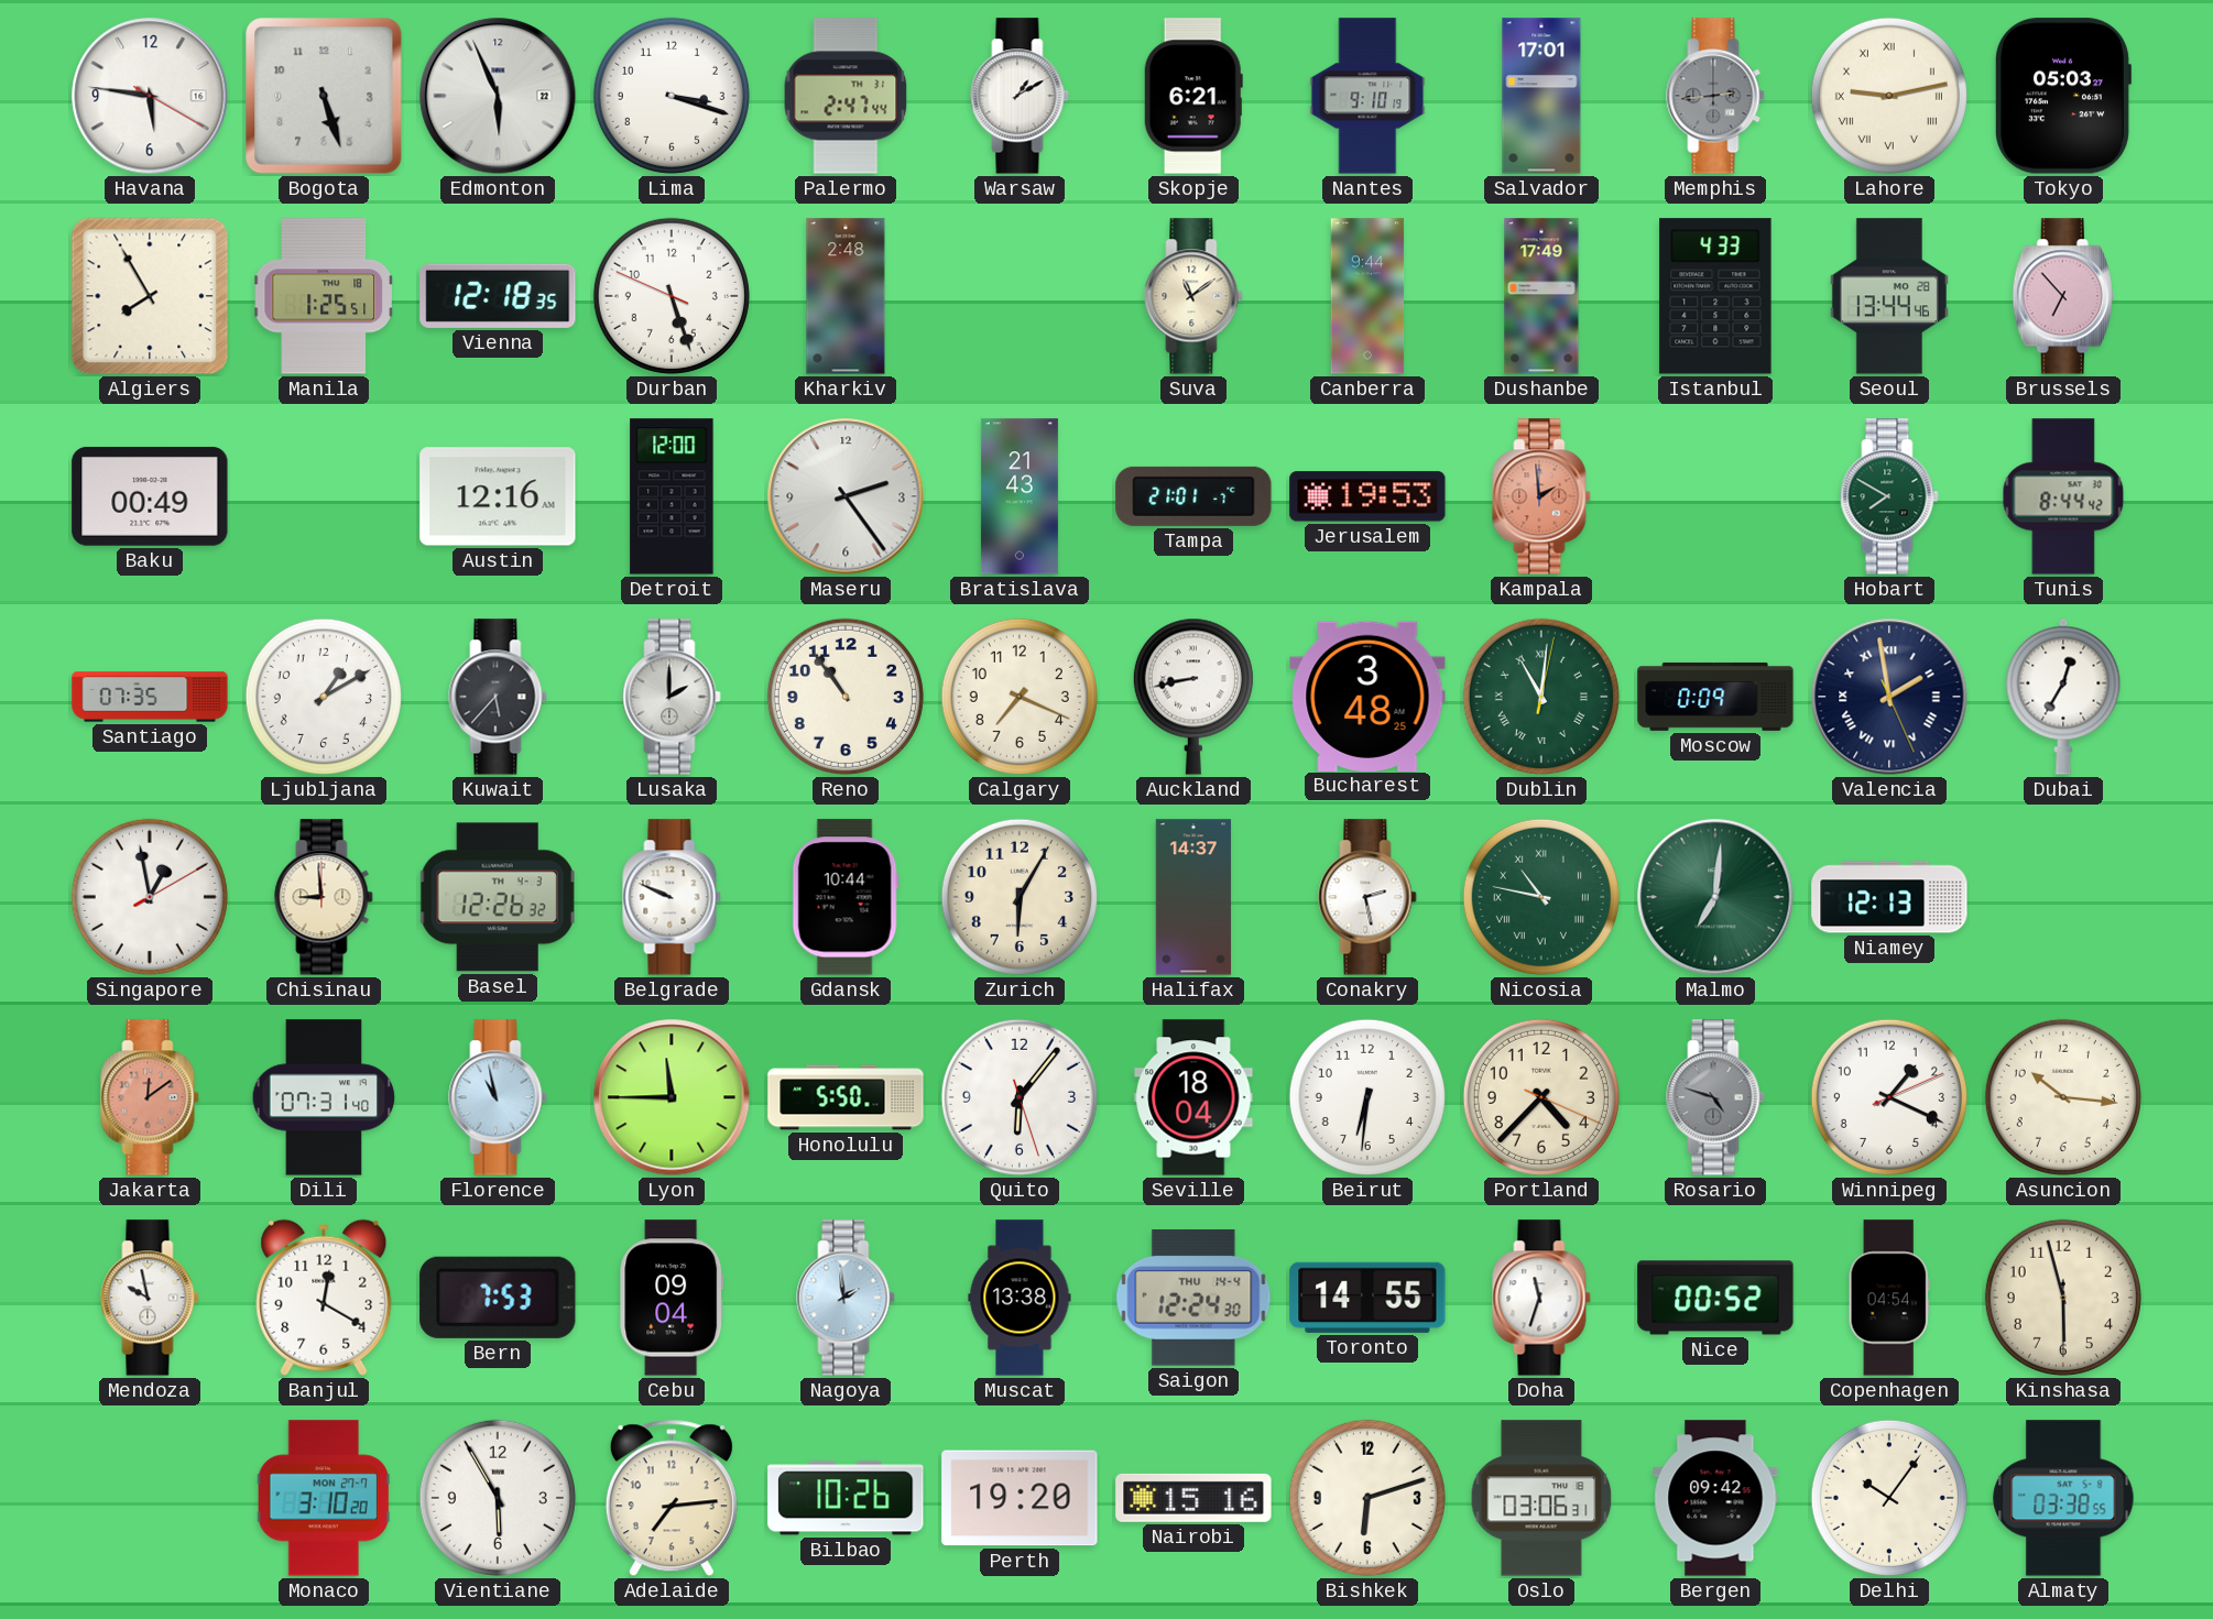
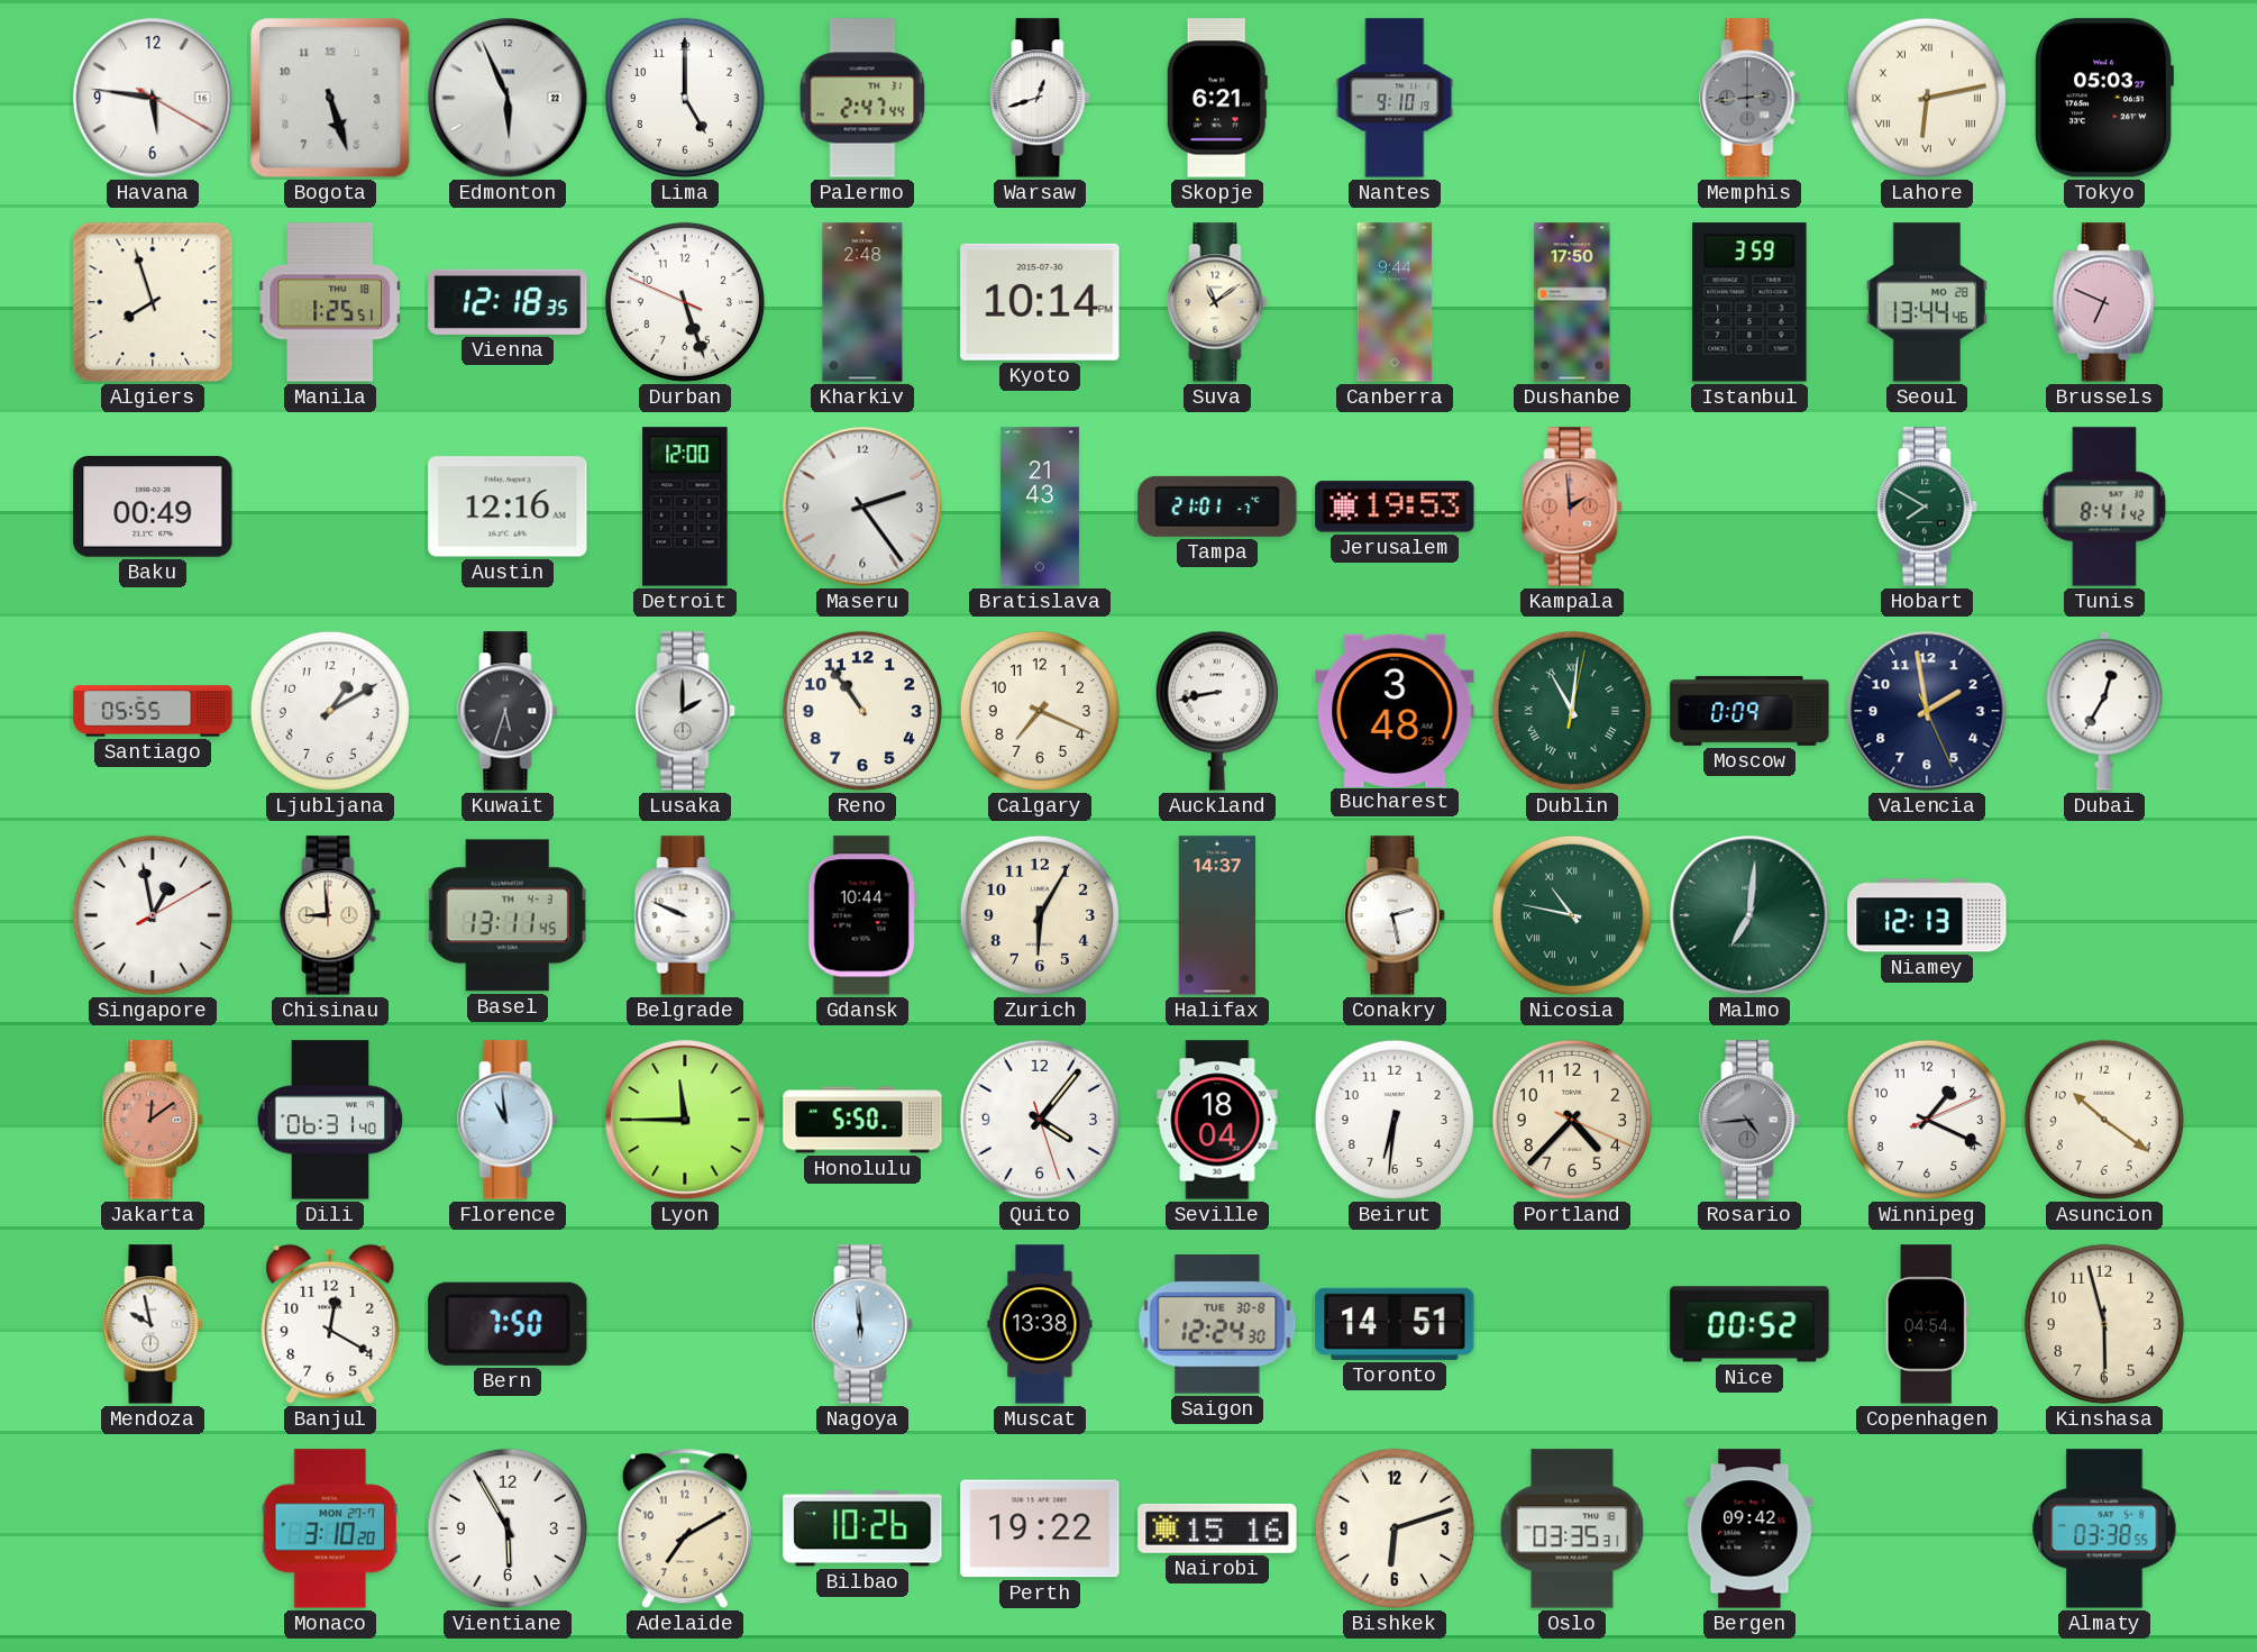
Lima: 3:18 -> 5:00 (685, 98)
Warsaw: 1:10 -> 12:42 (1040, 98)
Salvador: 17:01 -> none (1541, 96)
Lahore: 9:13 -> 6:13 (1927, 98)
Algiers: 7:55 -> 7:57 (153, 302)
Kyoto: none -> 10:14 (1040, 302)
Dushanbe: 17:49 -> 17:50 (1572, 302)
Istanbul: 4:33 -> 3:59 (1749, 302)
Brussels: 6:53 -> 6:49 (2104, 302)
Tunis: 8:44 -> 8:41 (2104, 506)
Santiago: 07:35 -> 05:55 (153, 711)
Kuwait: 5:37 -> 5:33 (508, 711)
Valencia numerals: Roman -> Arabic (1927, 711)
Basel: 12:26 -> 13:11 (508, 915)
Dili: 07:31 -> 06:31 (330, 1120)
Florence: 10:58 -> 10:59 (508, 1120)
Quito: 6:06 -> 4:06 (1040, 1120)
Rosario: 4:48 -> 4:44 (1749, 1120)
Asuncion: 10:16 -> 10:21 (2104, 1120)
Bern: 7:53 -> 7:50 (508, 1324)
Cebu: 09:04 -> none (672, 1298)
Nagoya: 1:59 -> 5:59 (862, 1324)
Saigon date: THU 14-4 -> TUE 30-8 (1217, 1324)
Toronto: 14:55 -> 14:51 (1395, 1324)
Doha: 11:33 -> none (1541, 1298)
Adelaide: 7:14 -> 7:10 (685, 1528)
Perth: 19:20 -> 19:22 (1040, 1528)
Oslo: 03:06 -> 03:35 (1572, 1528)
Delhi: 10:06 -> none (1889, 1498)
